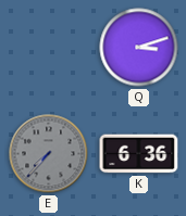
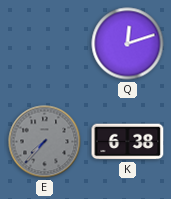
Q: 3:12 -> 12:12 (128, 44)
K: 6:36 -> 6:38 (128, 142)
